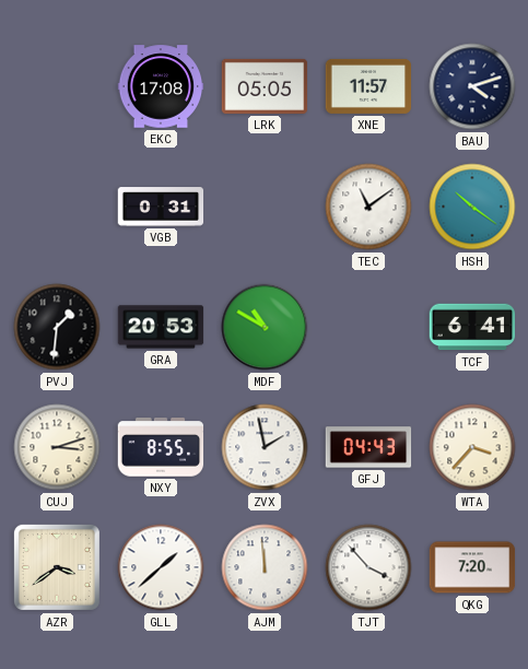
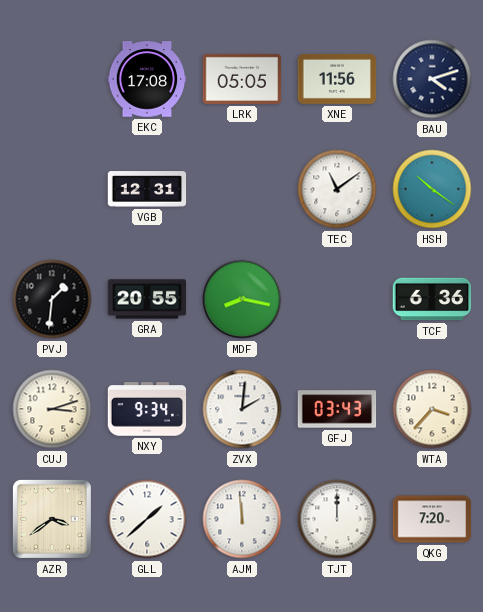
XNE: 11:57 -> 11:56 (337, 79)
VGB: 0:31 -> 12:31 (147, 189)
GRA: 20:53 -> 20:55 (147, 299)
MDF: 10:50 -> 8:17 (242, 299)
TCF: 6:41 -> 6:36 (432, 299)
NXY: 8:55 -> 9:34 (147, 409)
ZVX: 1:58 -> 2:01 (242, 409)
GFJ: 04:43 -> 03:43 (337, 409)
TJT: 3:53 -> 12:00 (337, 519)
